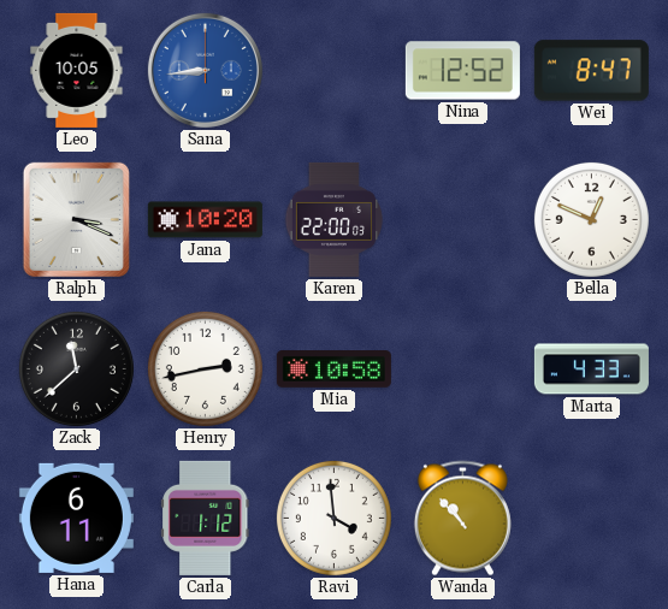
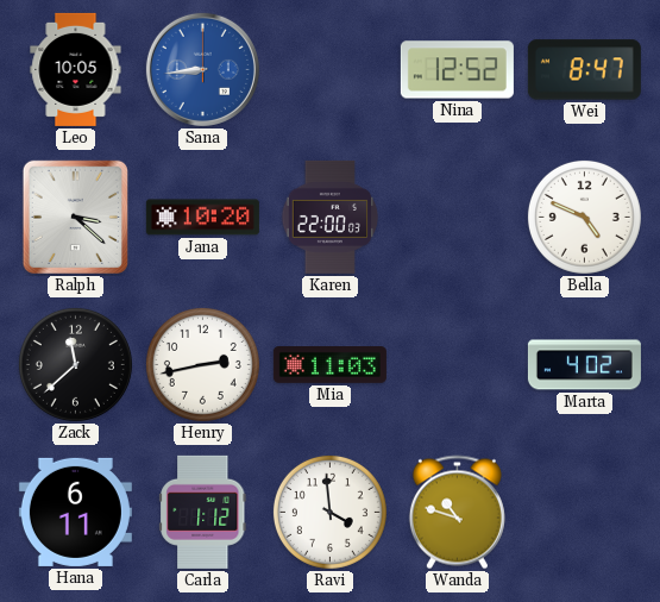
Ralph: 3:19 -> 3:22 (75, 217)
Bella: 12:49 -> 4:49 (584, 217)
Mia: 10:58 -> 11:03 (329, 365)
Marta: 4:33 -> 4:02 (584, 365)
Wanda: 10:53 -> 10:48 (457, 513)
